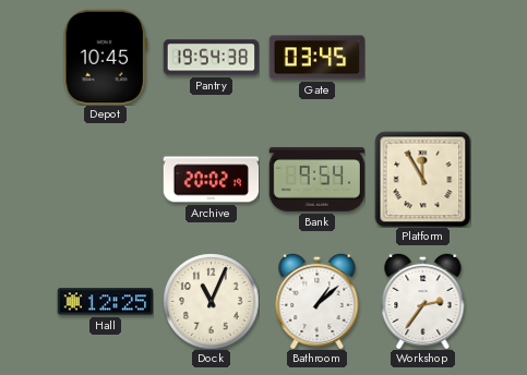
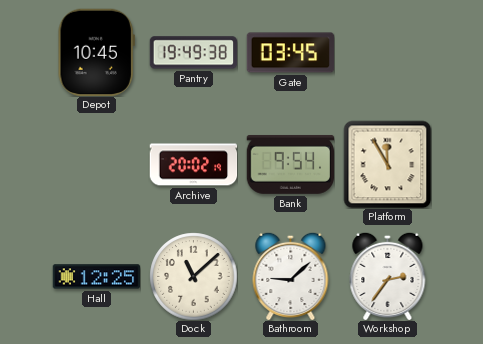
Pantry: 19:54 -> 19:49 (193, 53)
Dock: 11:04 -> 11:08 (193, 276)
Bathroom: 1:08 -> 9:08 (291, 276)
